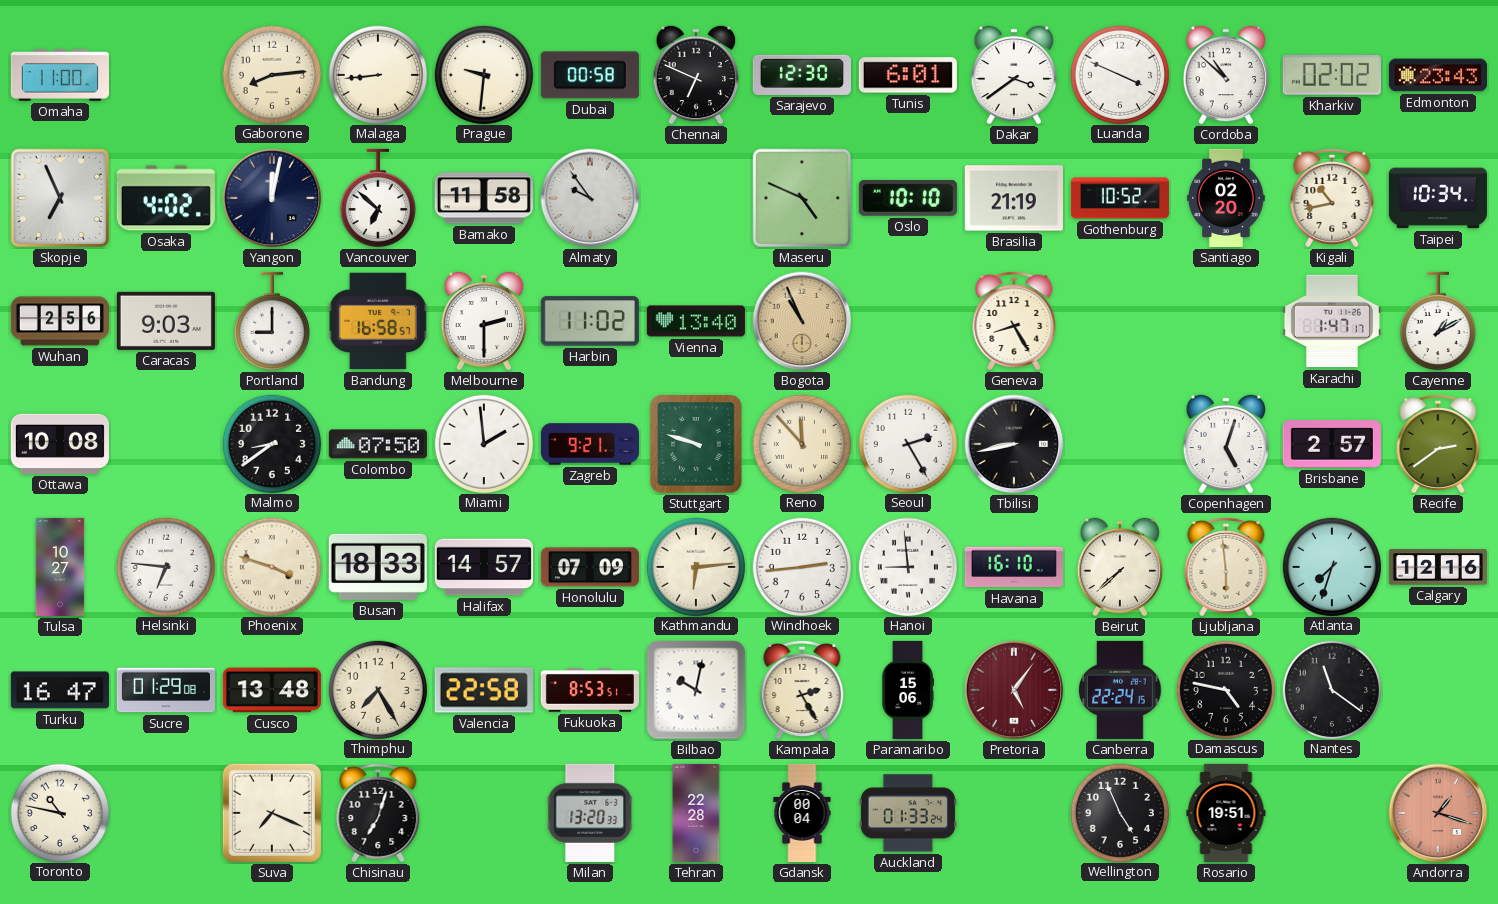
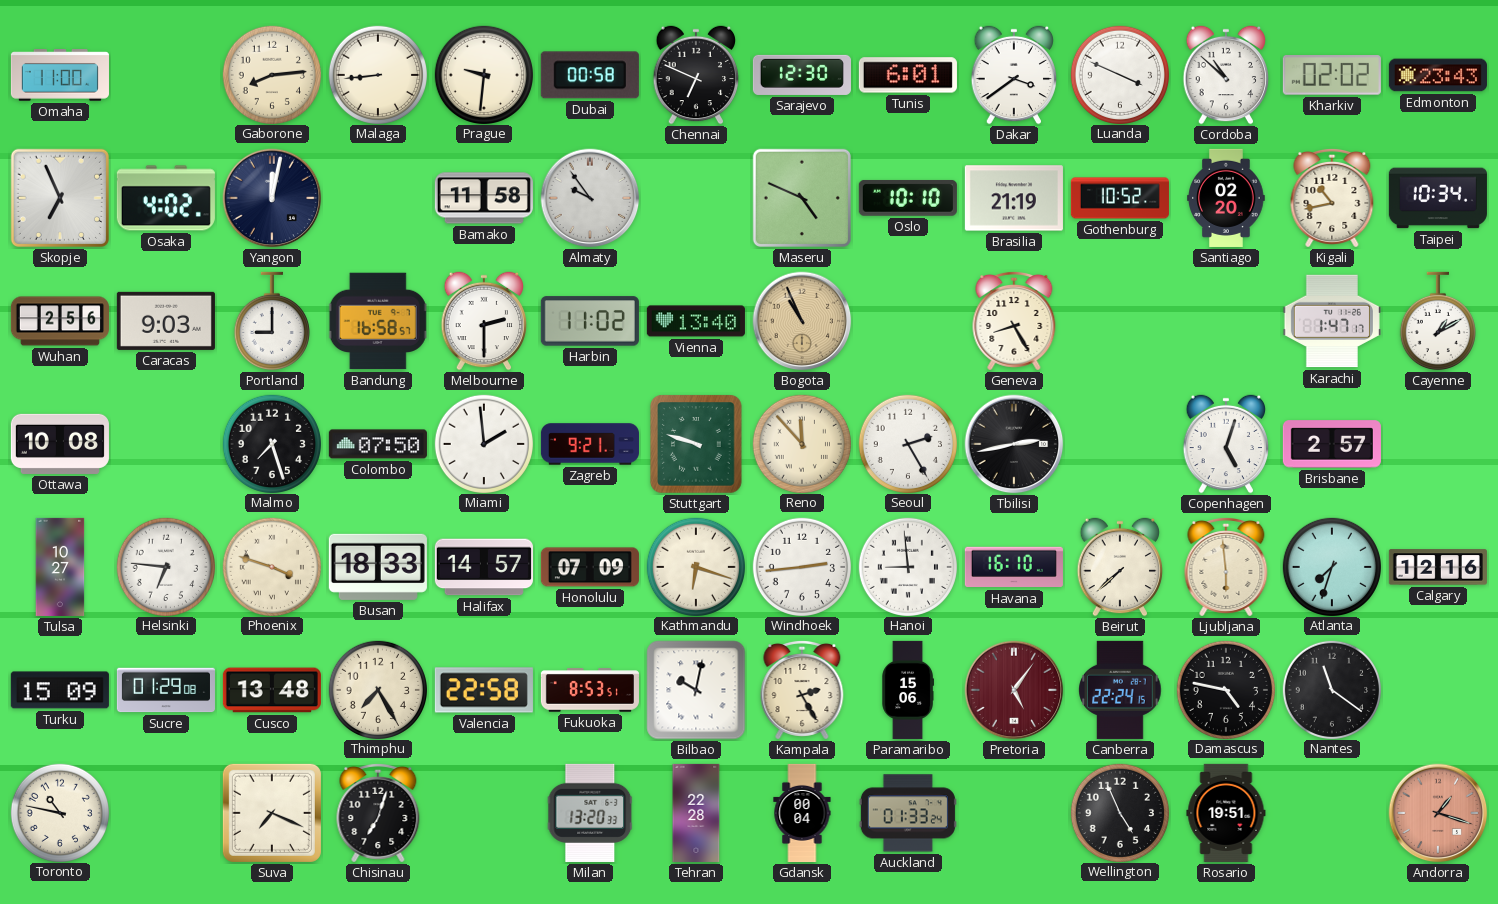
Vancouver: 6:52 -> none (378, 198)
Malmo: 8:39 -> 7:27 (271, 443)
Tbilisi: 8:43 -> 2:43 (1014, 444)
Recife: 2:39 -> none (1438, 444)
Kathmandu: 6:14 -> 6:18 (695, 566)
Turku: 16:47 -> 15:09 (60, 690)
